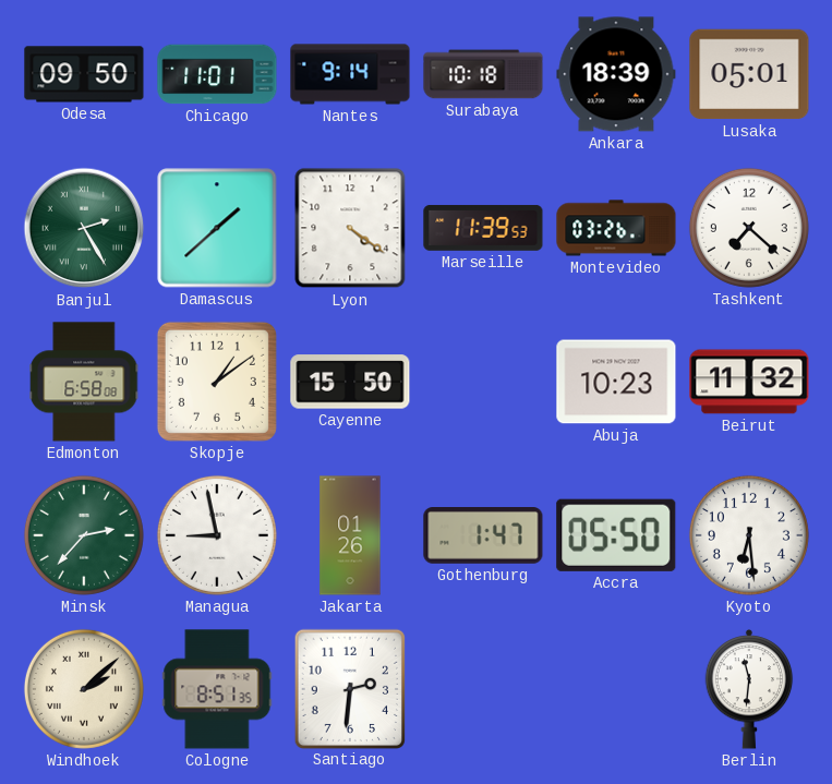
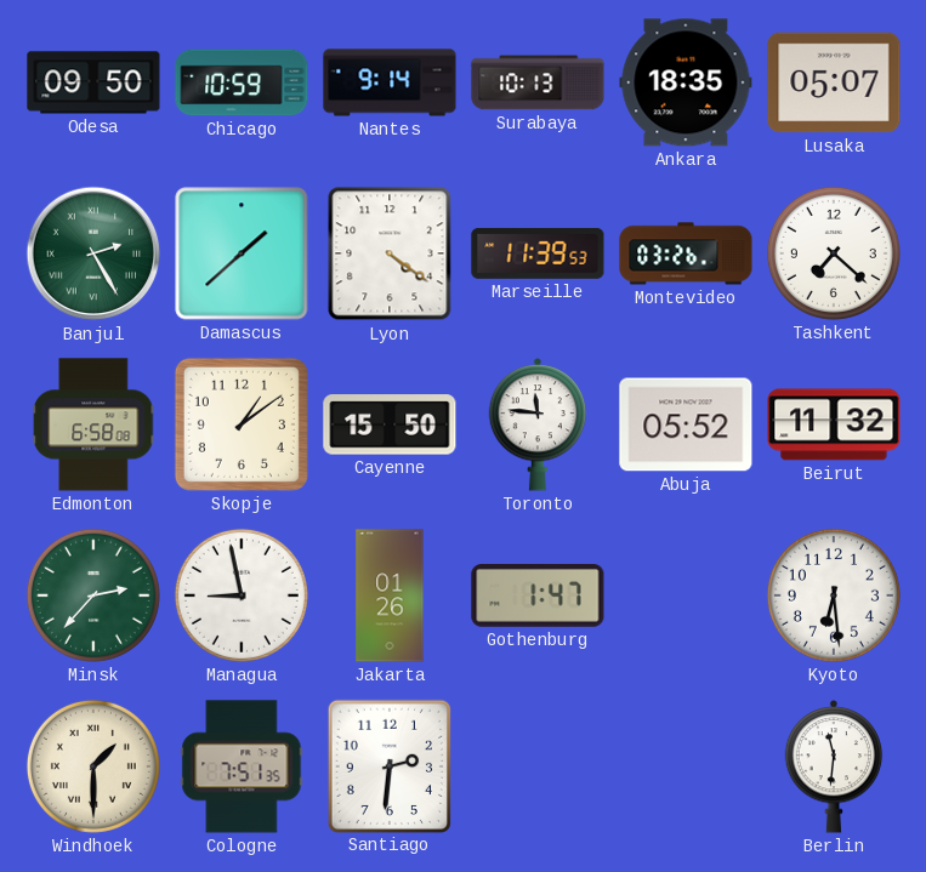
Chicago: 11:01 -> 10:59 (242, 82)
Surabaya: 10:18 -> 10:13 (538, 82)
Ankara: 18:39 -> 18:35 (686, 82)
Lusaka: 05:01 -> 05:07 (834, 82)
Toronto: none -> 11:46 (538, 424)
Abuja: 10:23 -> 05:52 (686, 424)
Accra: 05:50 -> none (616, 535)
Windhoek: 2:08 -> 1:30 (93, 766)
Cologne: 8:51 -> 7:51 (242, 766)
